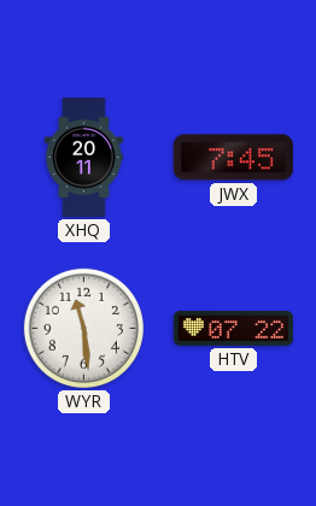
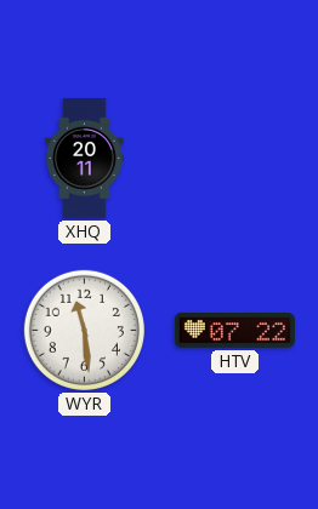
JWX: 7:45 -> none (233, 158)
